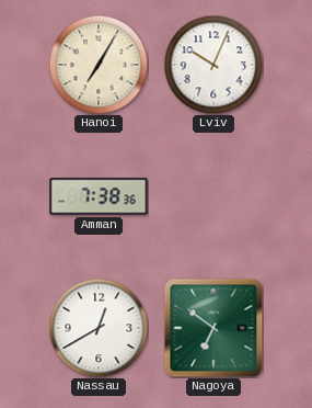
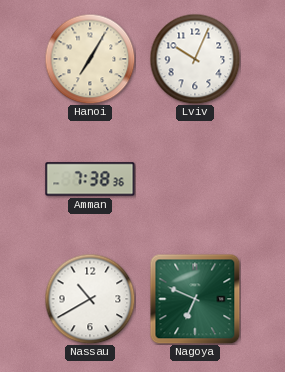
Nassau: 12:40 -> 10:40 (90, 299)
Nagoya: 6:51 -> 6:49 (195, 299)
